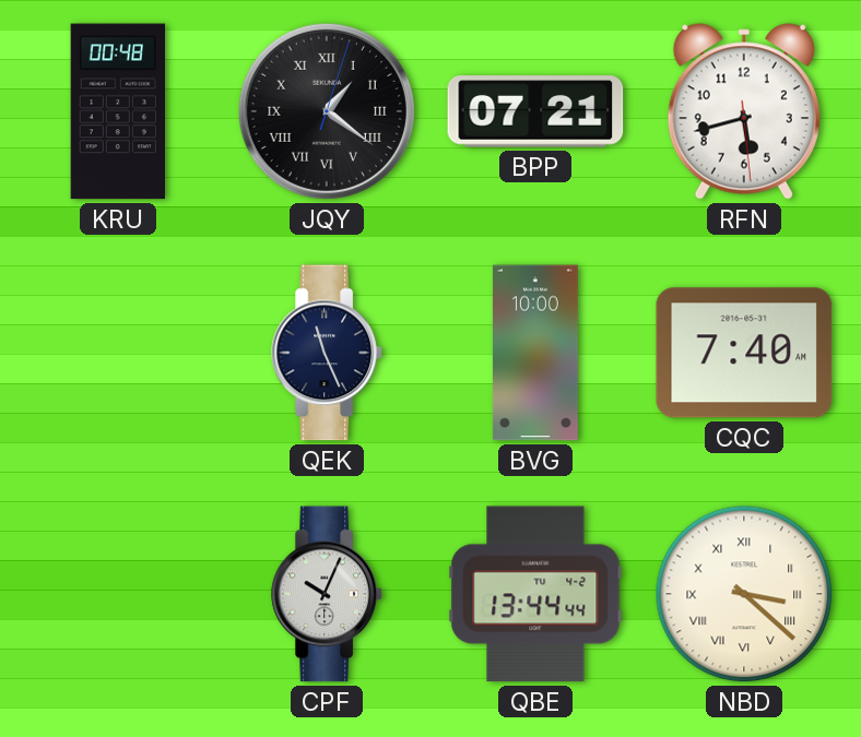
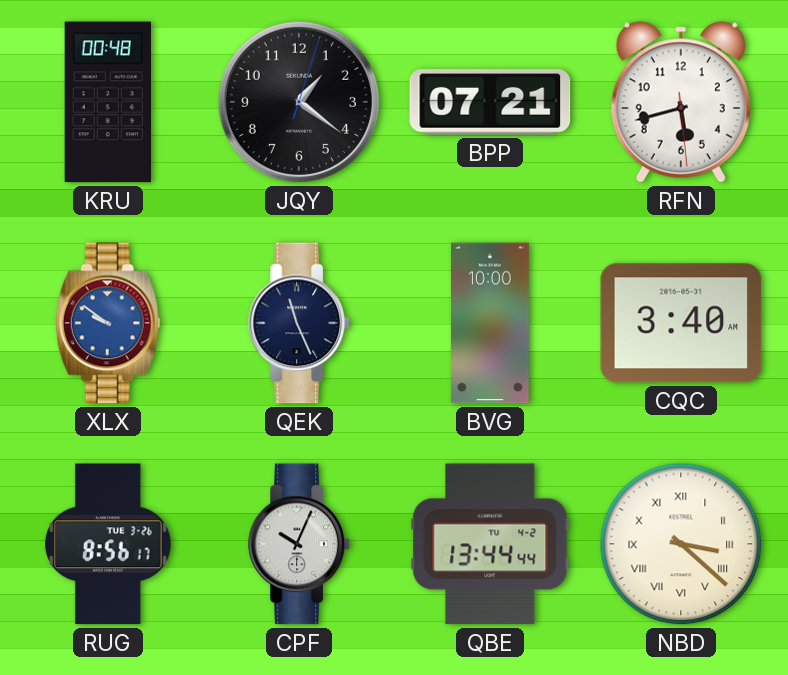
JQY numerals: Roman -> Arabic (299, 102)
XLX: none -> 9:51 (108, 323)
CQC: 7:40 -> 3:40 (681, 323)
RUG: none -> 8:56 (108, 544)
